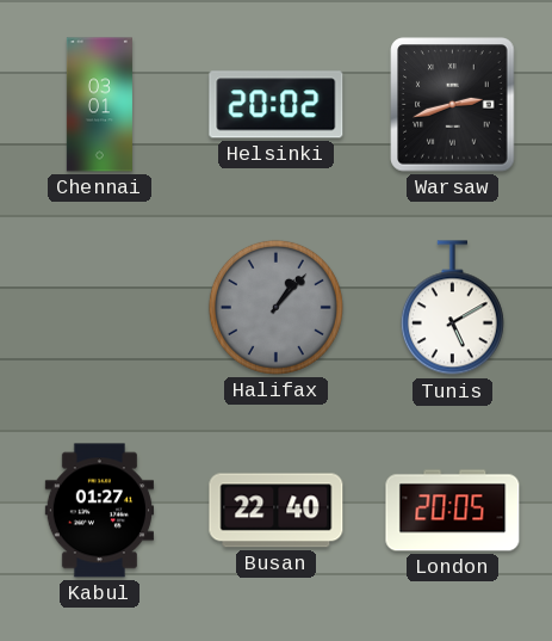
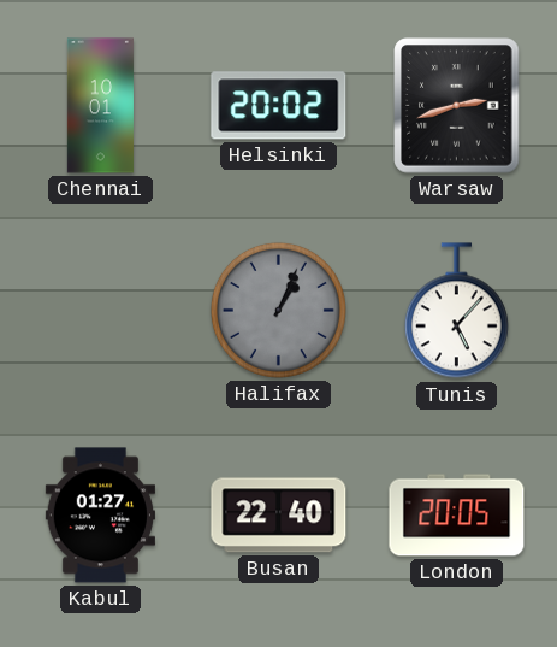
Chennai: 03:01 -> 10:01 (100, 106)
Halifax: 1:07 -> 1:04 (278, 310)
Tunis: 5:10 -> 5:07 (456, 311)
